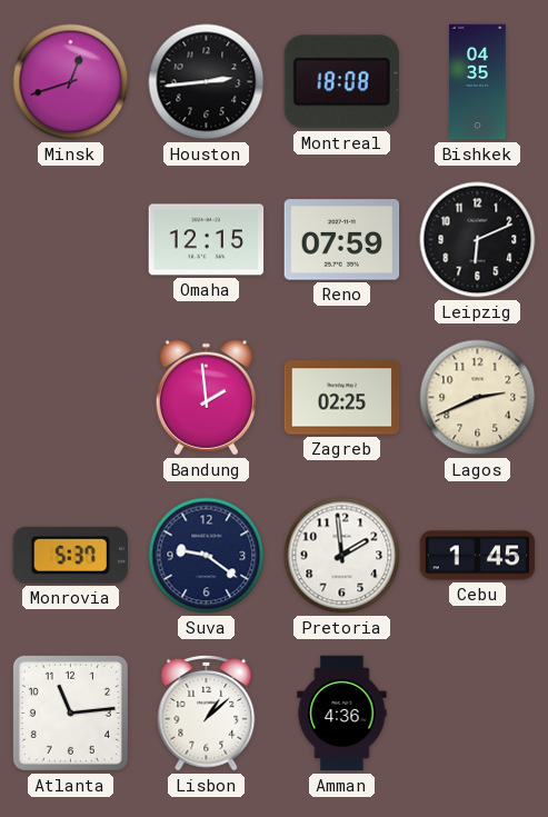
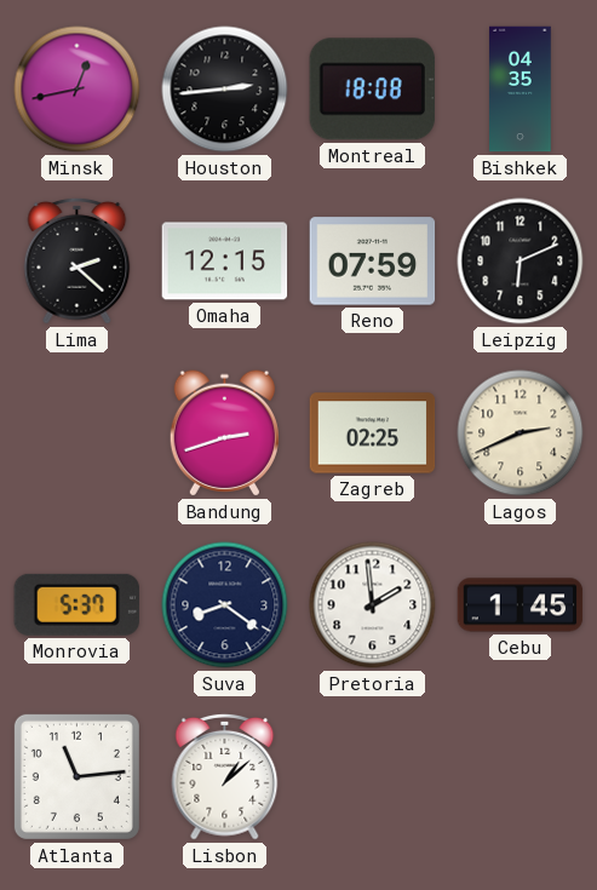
Minsk: 12:42 -> 12:43 (78, 90)
Lima: none -> 2:22 (78, 260)
Bandung: 1:59 -> 2:42 (224, 433)
Suva: 9:21 -> 8:21 (225, 605)
Amman: 4:36 -> none (342, 714)
